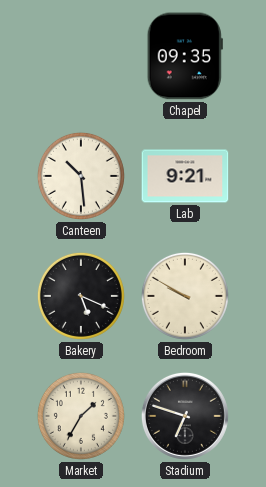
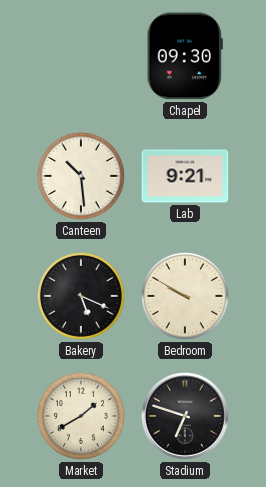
Chapel: 09:35 -> 09:30 (185, 56)
Market: 1:35 -> 1:40 (81, 416)
